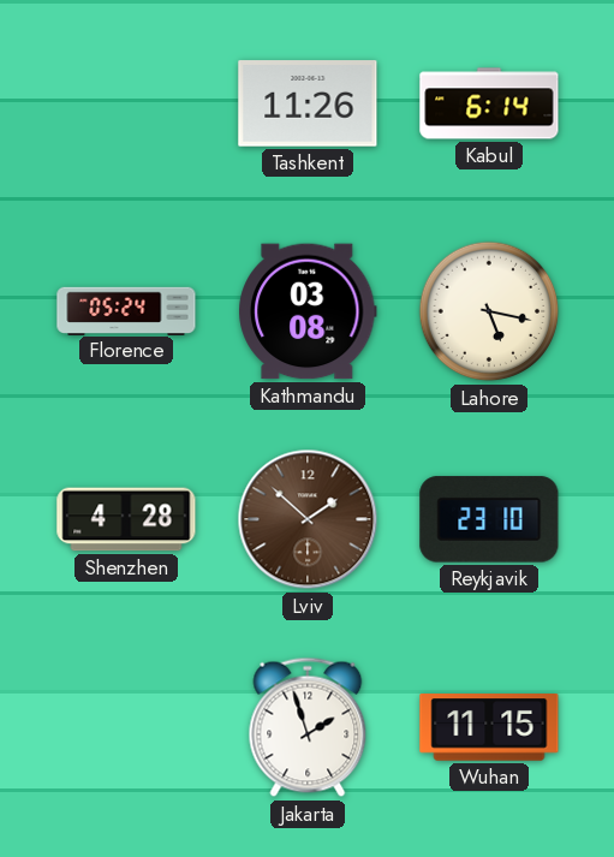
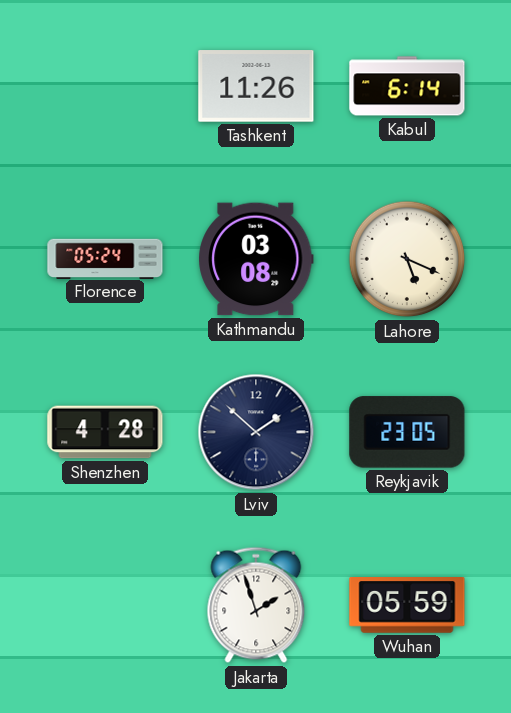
Lahore: 5:17 -> 5:19 (407, 259)
Lviv dial: brown -> navy (256, 432)
Reykjavik: 23:10 -> 23:05 (407, 432)
Wuhan: 11:15 -> 05:59 (407, 606)
